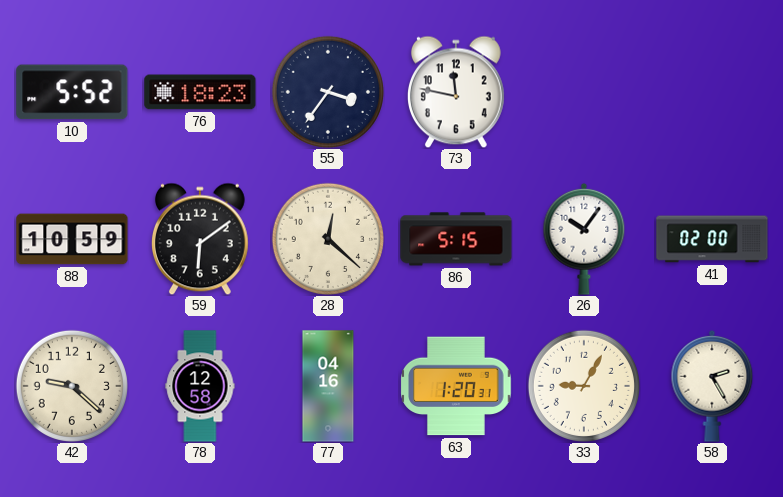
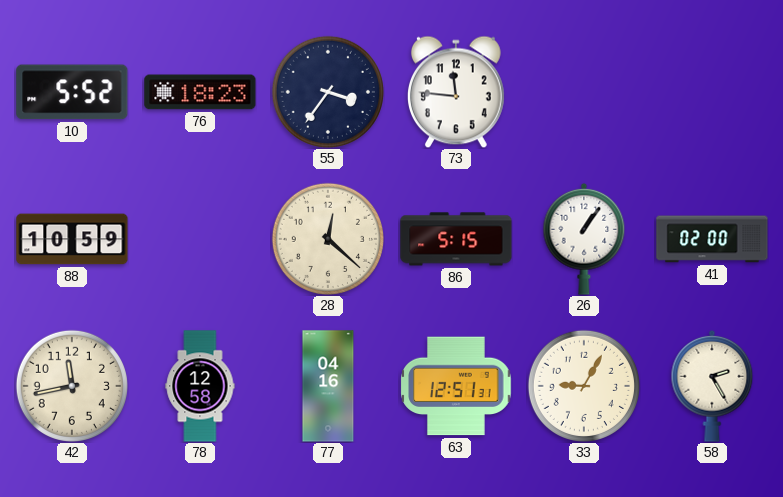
73: 11:47 -> 11:46 (456, 92)
59: 6:09 -> none (200, 239)
26: 10:06 -> 1:06 (584, 239)
42: 9:22 -> 11:43 (72, 386)
63: 1:20 -> 12:51 (456, 386)
